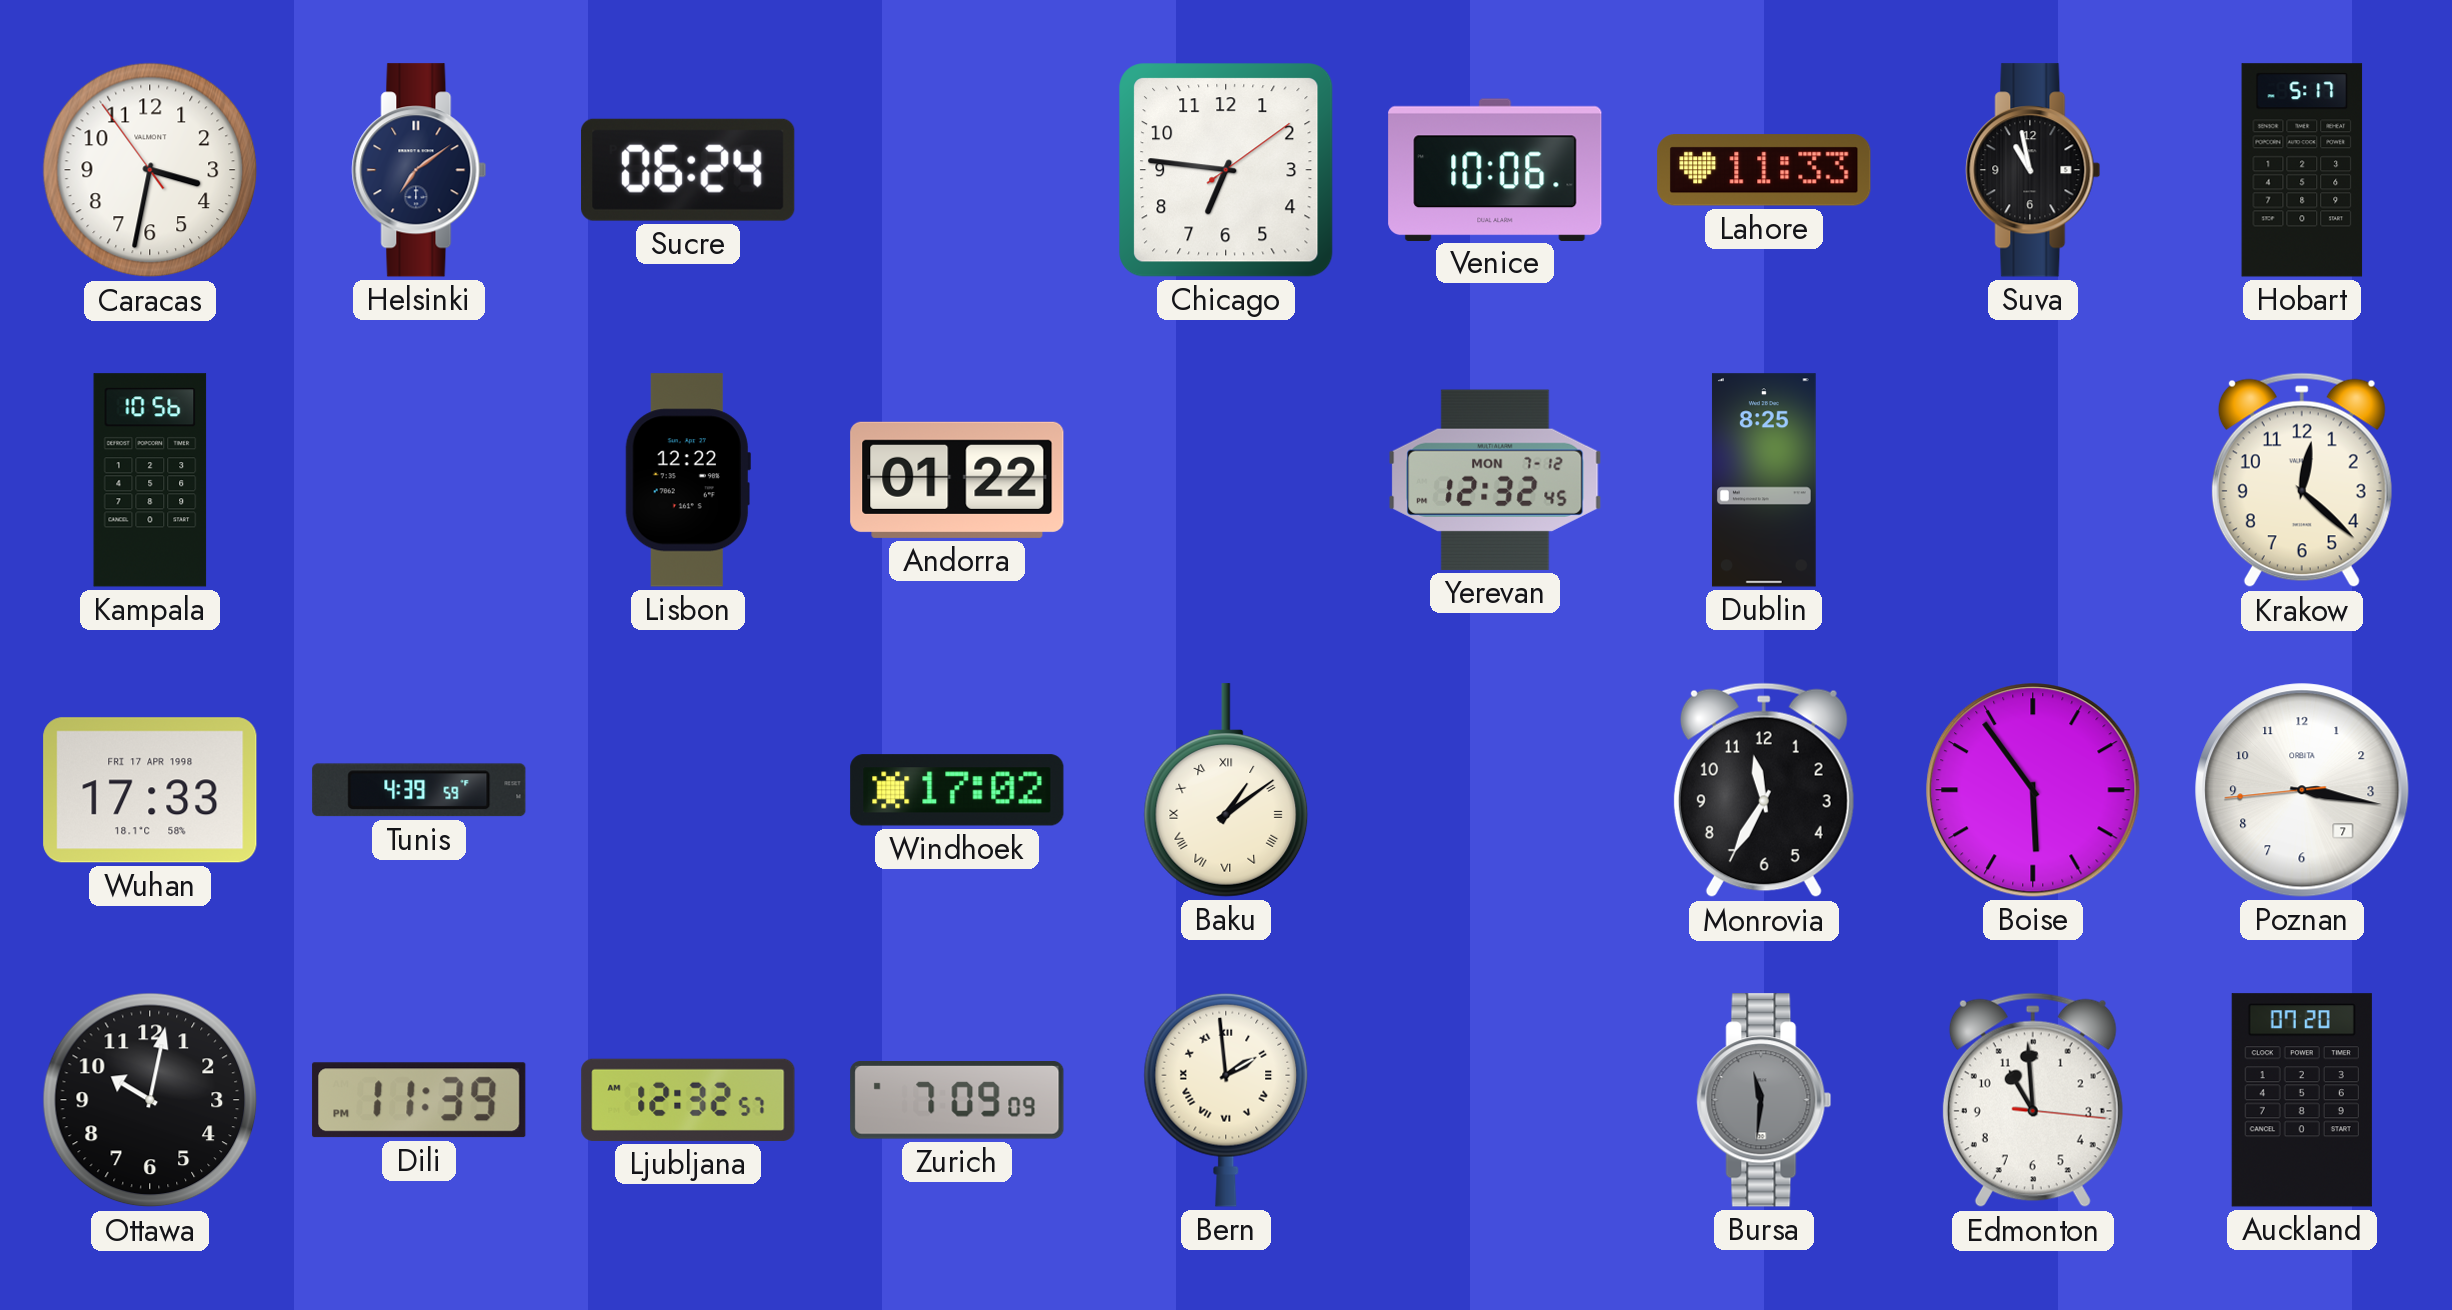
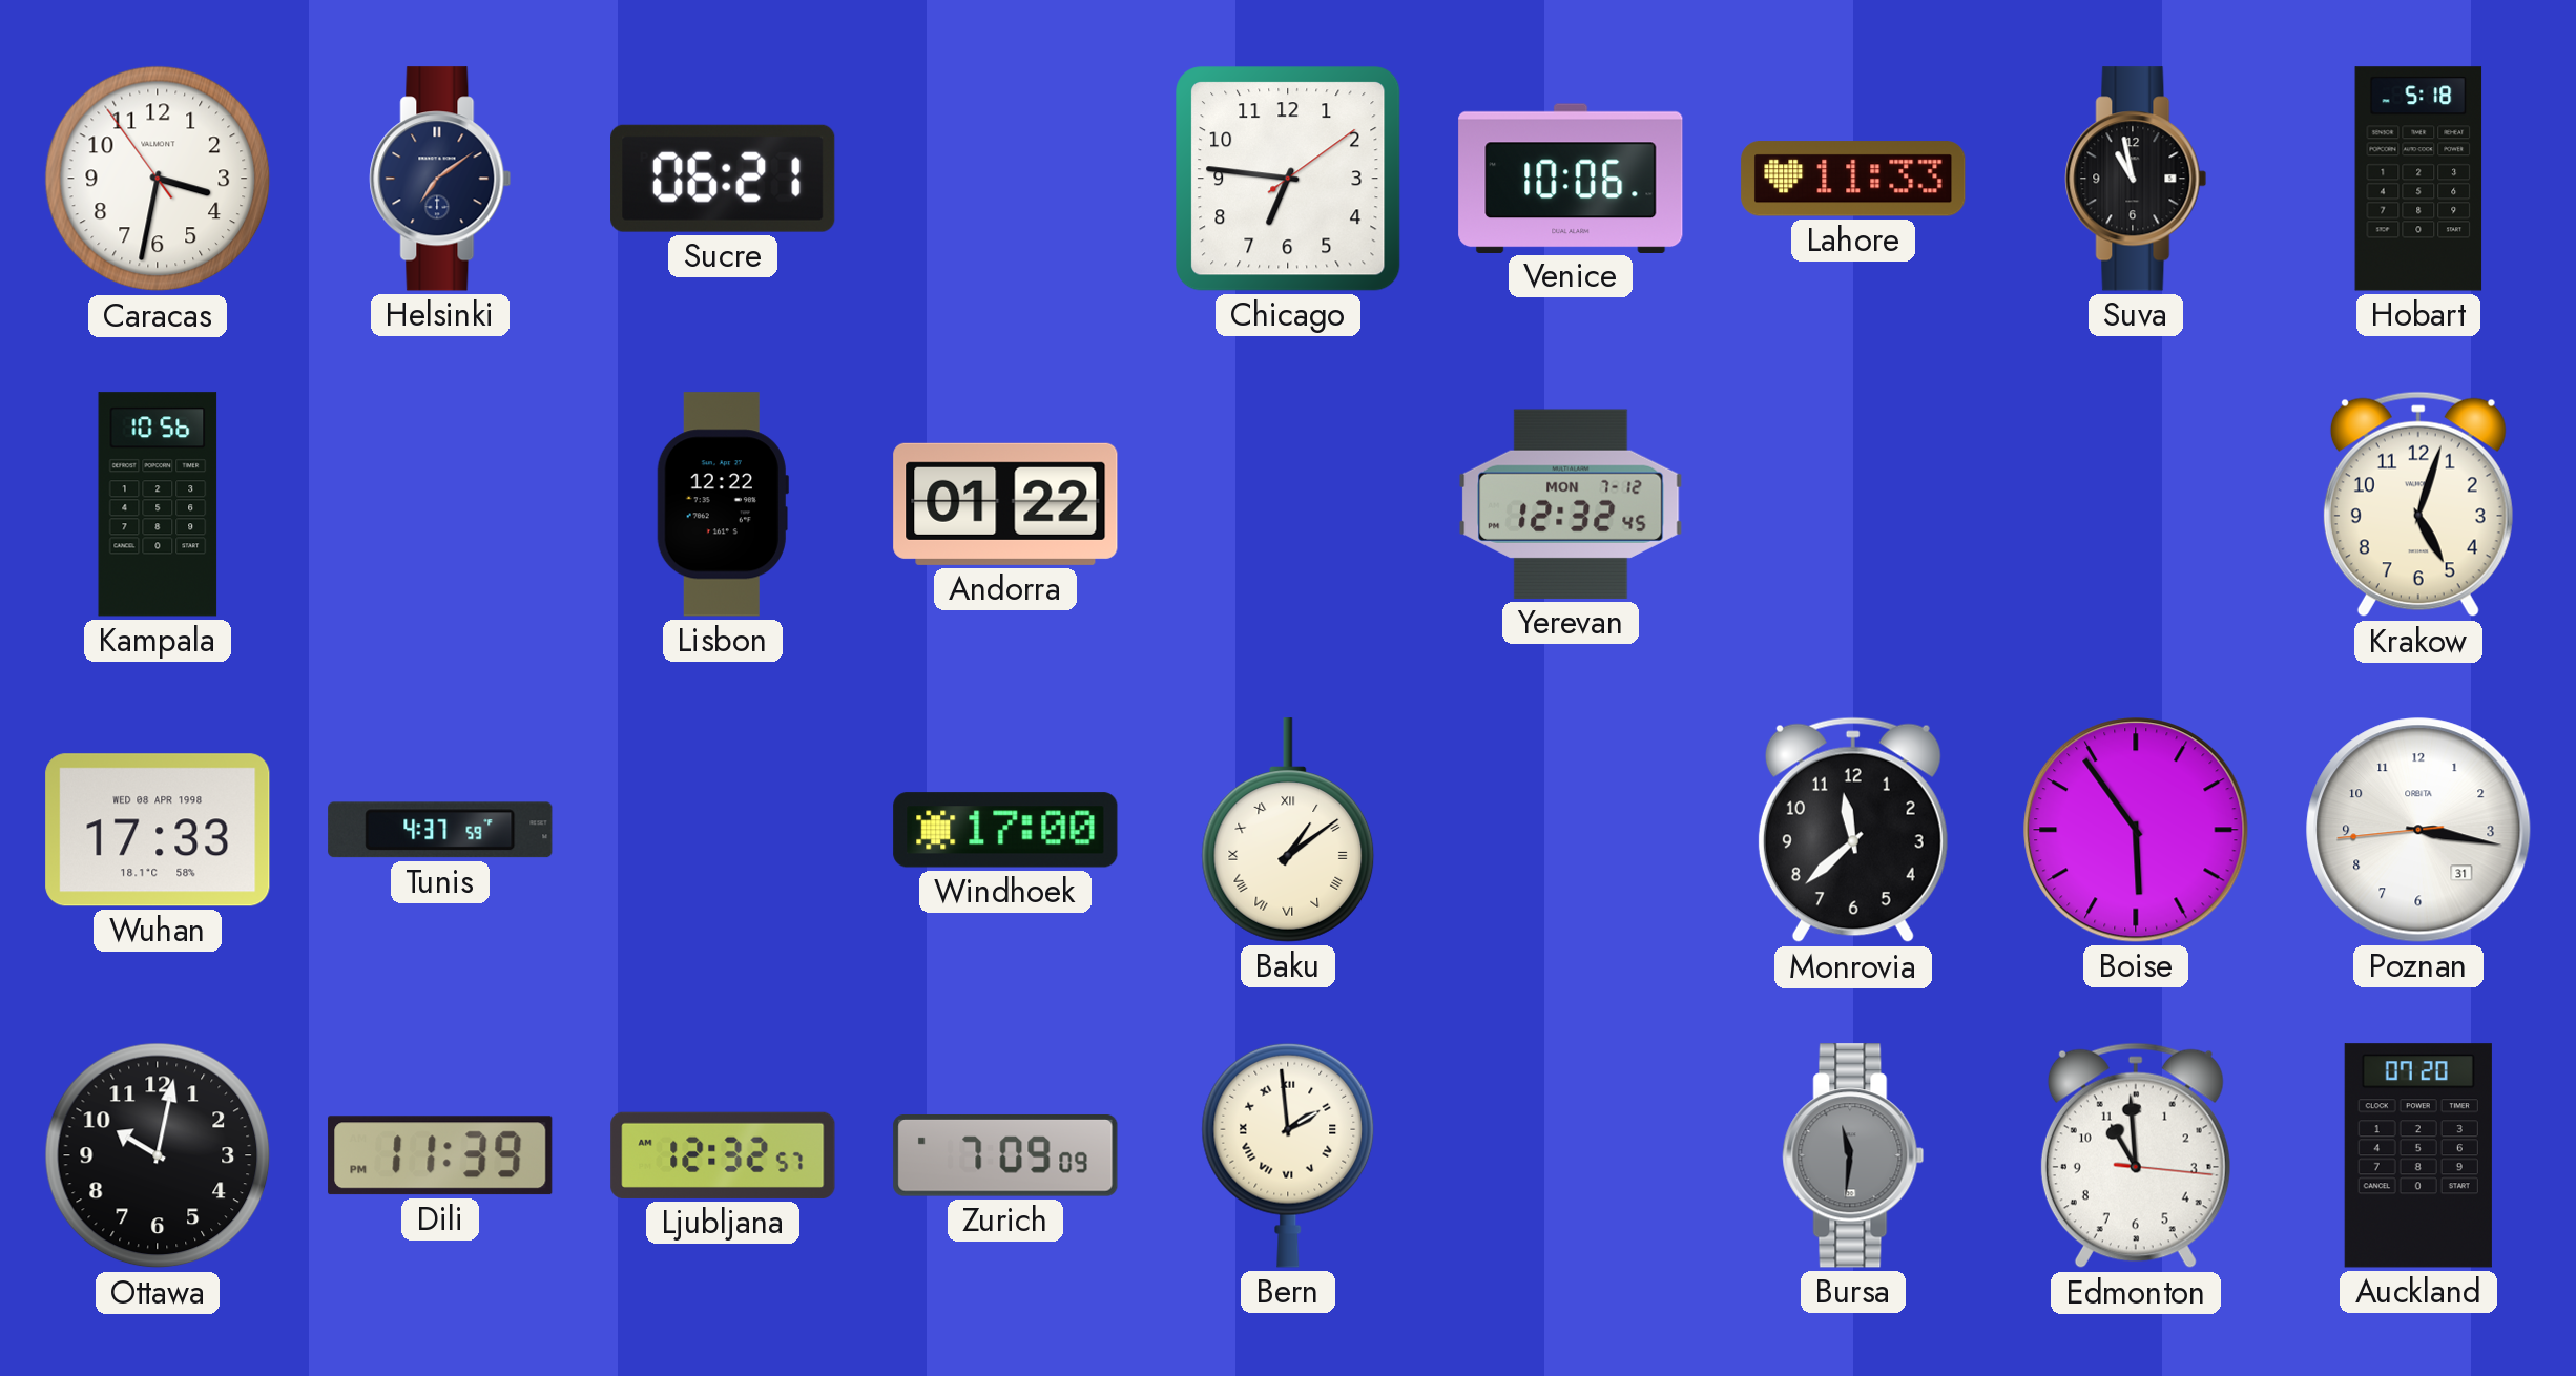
Sucre: 06:24 -> 06:21 (723, 179)
Hobart: 5:17 -> 5:18 (2418, 179)
Dublin: 8:25 -> none (1764, 480)
Krakow: 12:22 -> 5:03 (2418, 504)
Wuhan date: FRI 17 APR 1998 -> WED 08 APR 1998 (158, 830)
Tunis: 4:39 -> 4:37 (440, 830)
Windhoek: 17:02 -> 17:00 (1005, 830)
Monrovia: 11:35 -> 11:38 (1853, 830)
Poznan date: 7 -> 31 (2418, 830)
